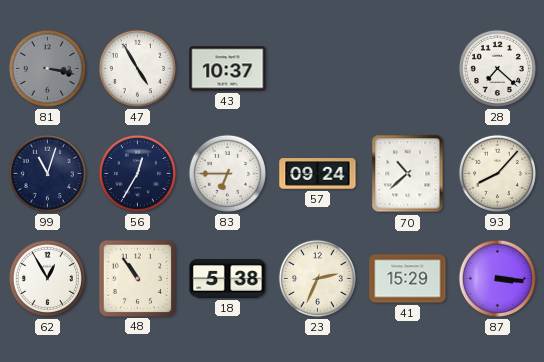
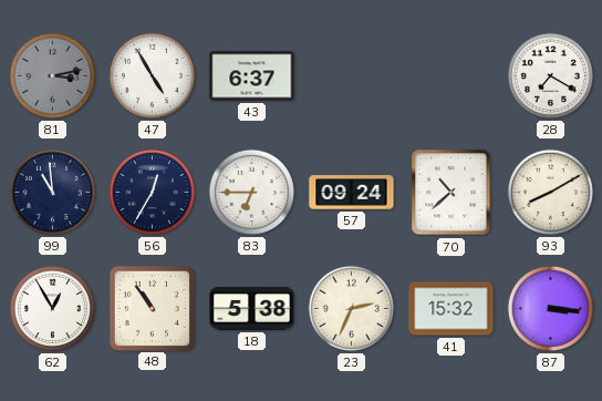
81: 3:17 -> 3:13 (52, 75)
43: 10:37 -> 6:37 (252, 76)
28: 7:22 -> 7:20 (550, 75)
99: 11:03 -> 10:59 (52, 192)
93: 8:07 -> 8:10 (550, 192)
41: 15:29 -> 15:32 (451, 309)
